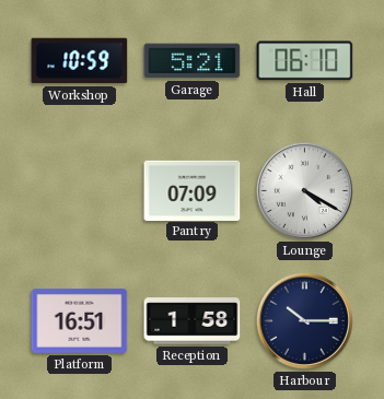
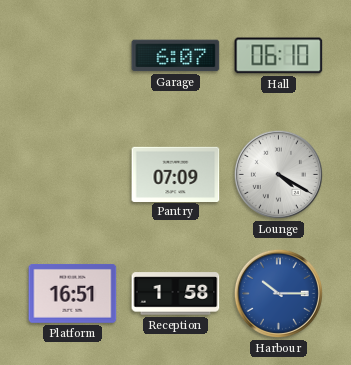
Workshop: 10:59 -> none (80, 61)
Garage: 5:21 -> 6:07 (176, 56)
Harbour dial: navy -> blue (278, 293)
